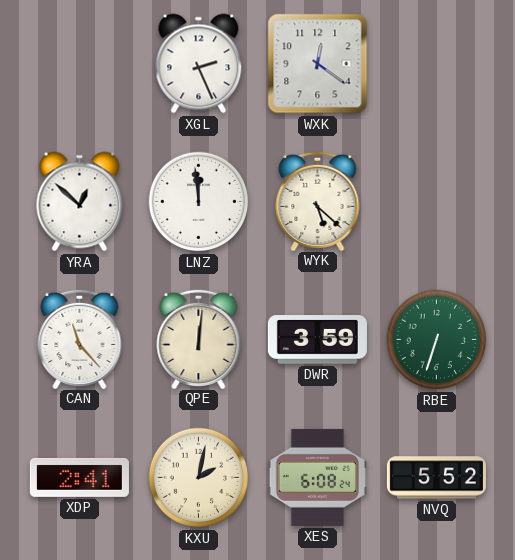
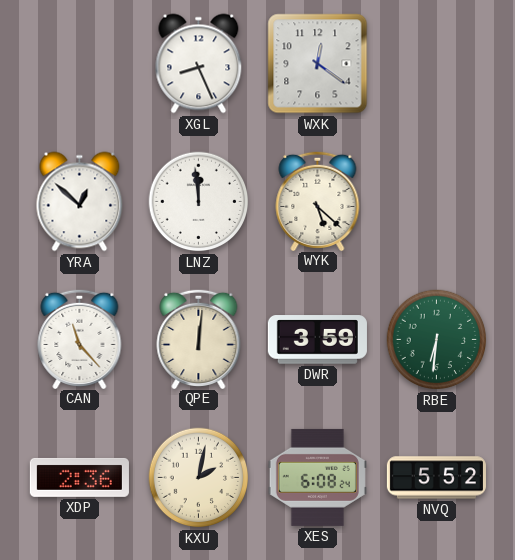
XGL: 2:26 -> 8:26 (199, 64)
RBE: 6:33 -> 6:31 (437, 340)
XDP: 2:41 -> 2:36 (79, 477)
